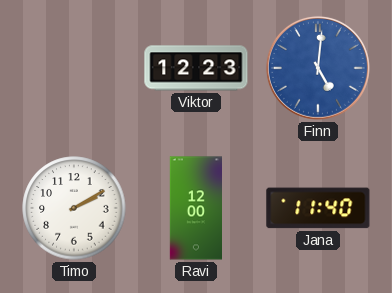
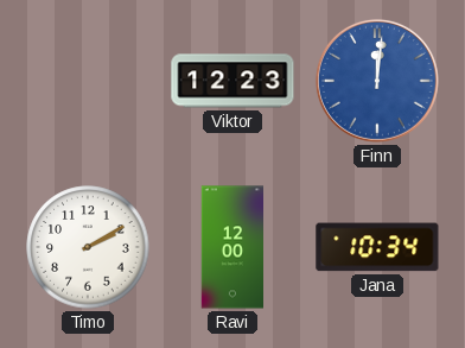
Finn: 5:01 -> 12:01 (377, 81)
Jana: 11:40 -> 10:34 (377, 247)
